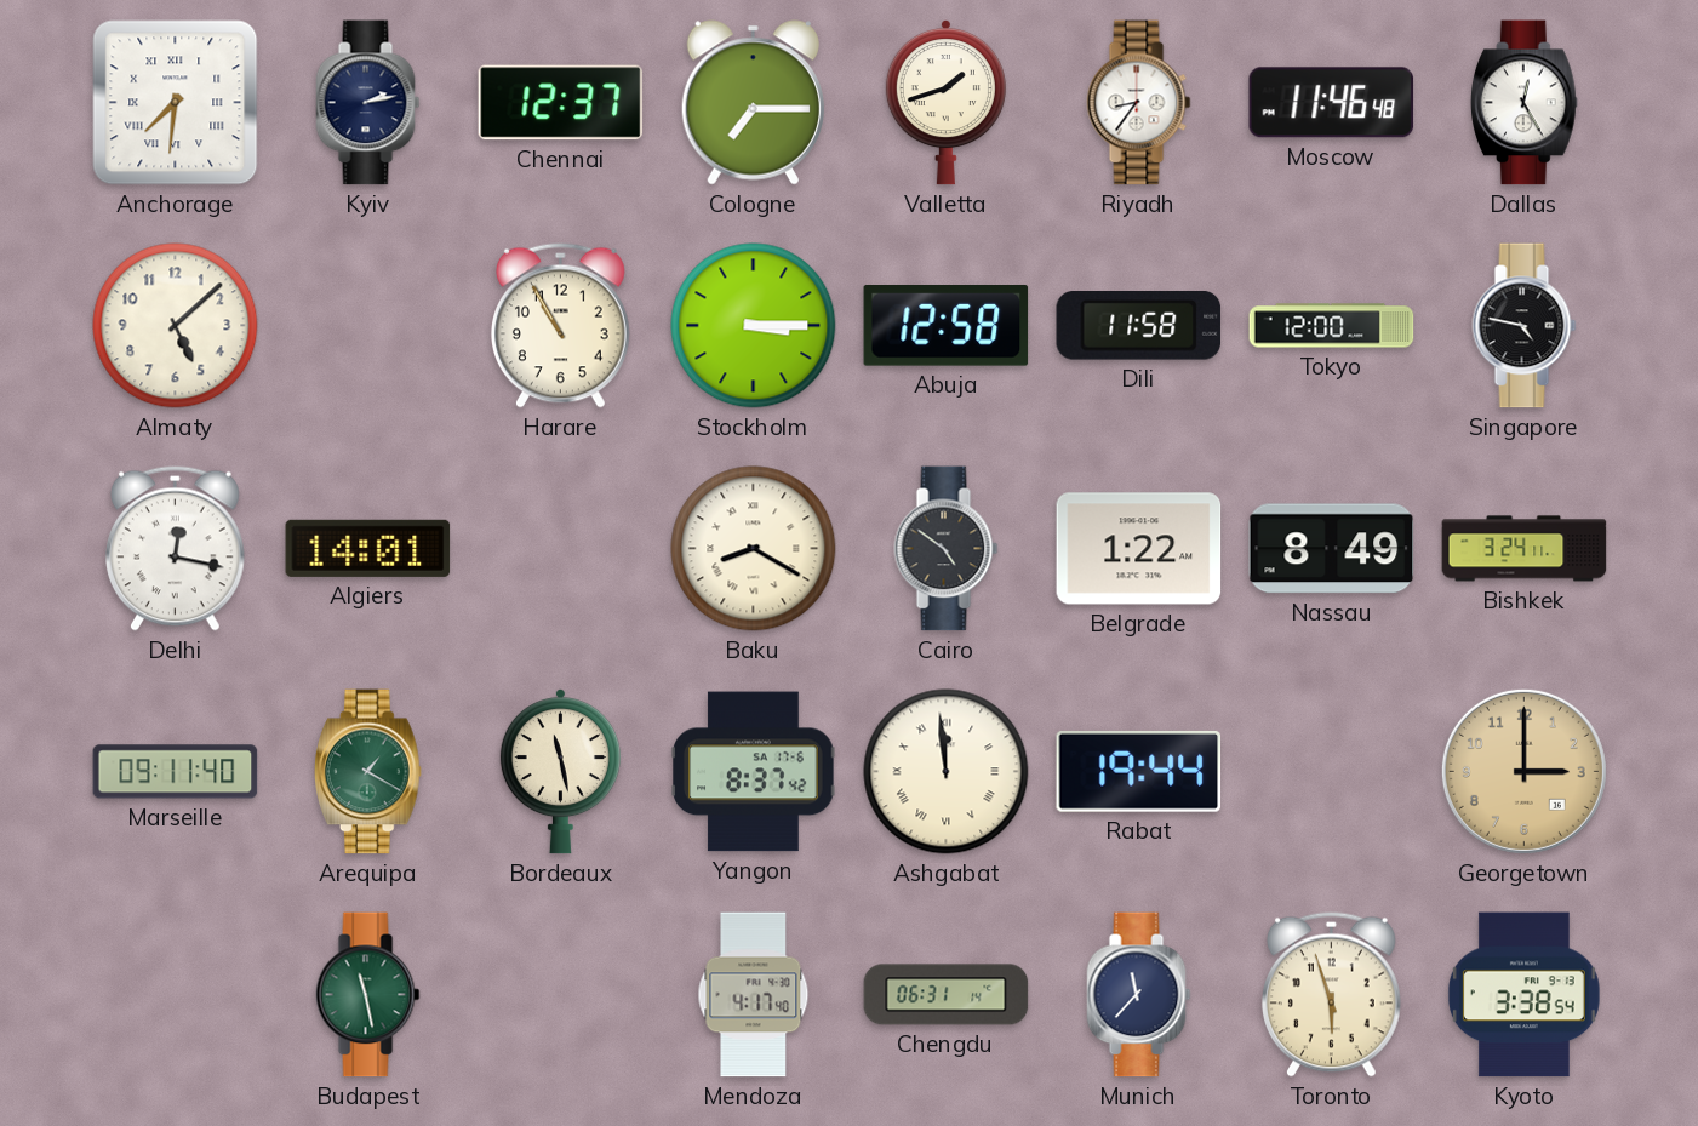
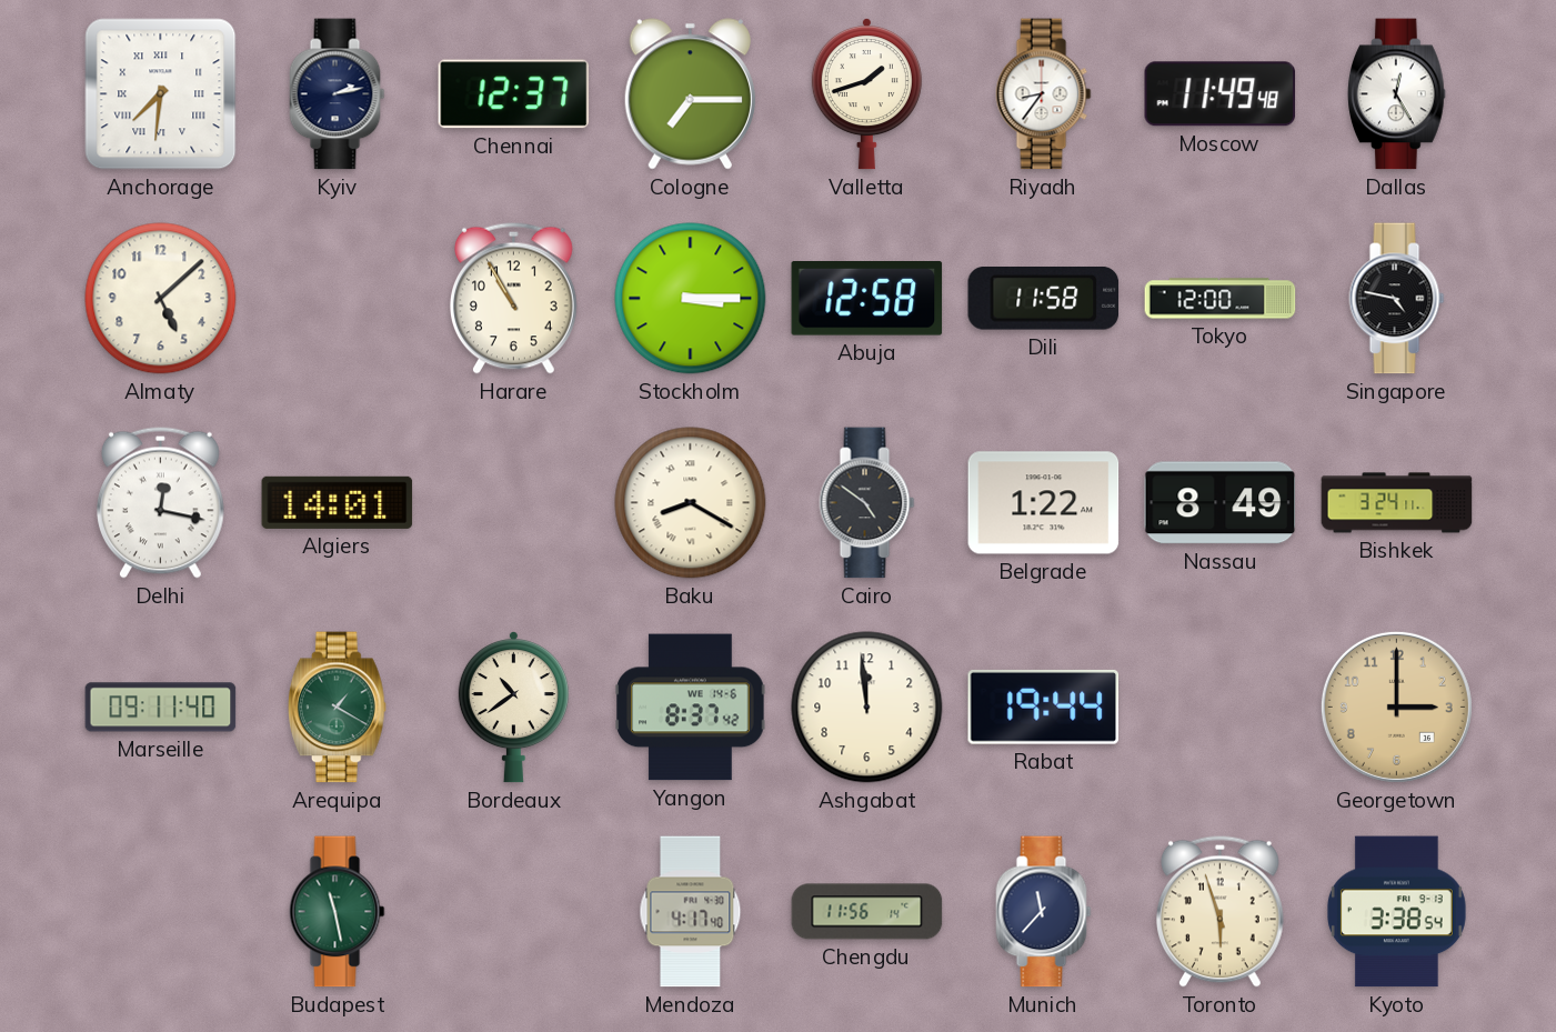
Moscow: 11:46 -> 11:49 (1221, 94)
Bordeaux: 11:28 -> 10:39 (513, 708)
Yangon date: SA 17-6 -> WE 14-6 (691, 708)
Ashgabat numerals: Roman -> Arabic (867, 708)
Chengdu: 06:31 -> 11:56 (867, 912)
